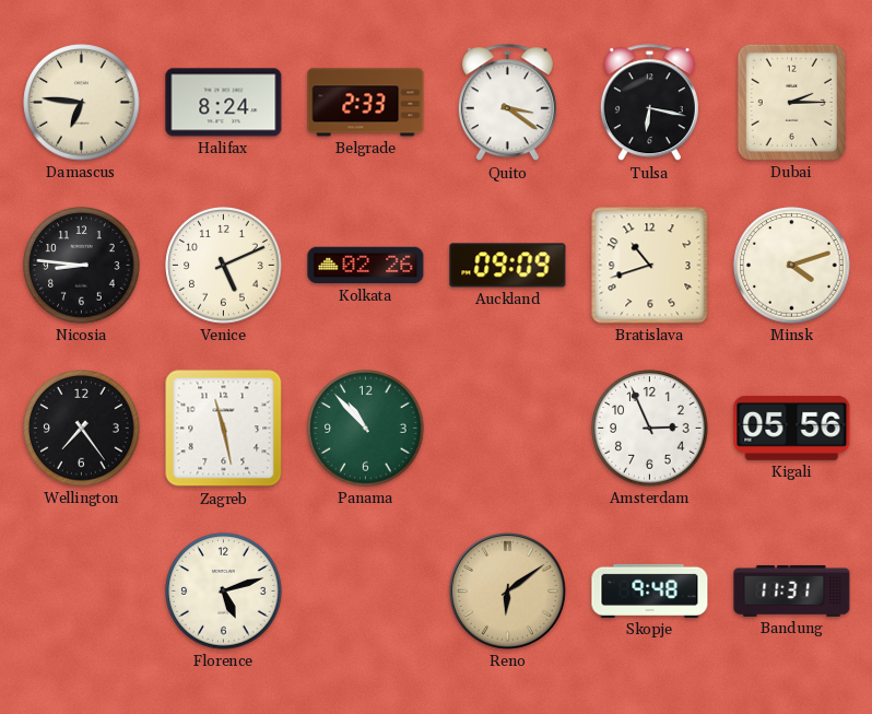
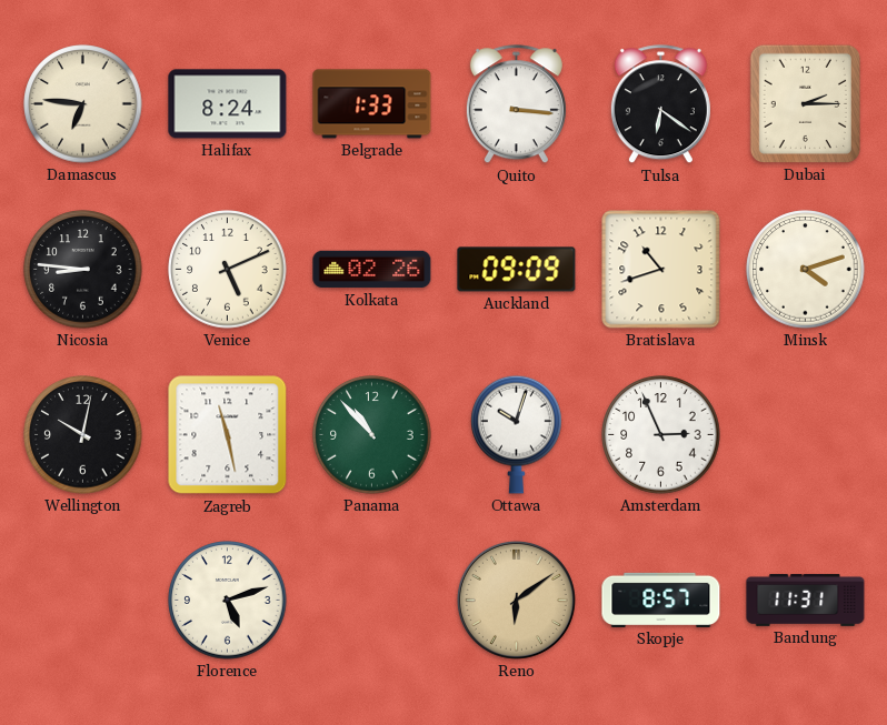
Belgrade: 2:33 -> 1:33 (372, 104)
Quito: 3:21 -> 3:16 (516, 104)
Tulsa: 6:17 -> 6:21 (660, 104)
Wellington: 7:24 -> 10:02 (83, 435)
Ottawa: none -> 10:03 (517, 434)
Kigali: 05:56 -> none (792, 428)
Skopje: 9:48 -> 8:57 (661, 600)
